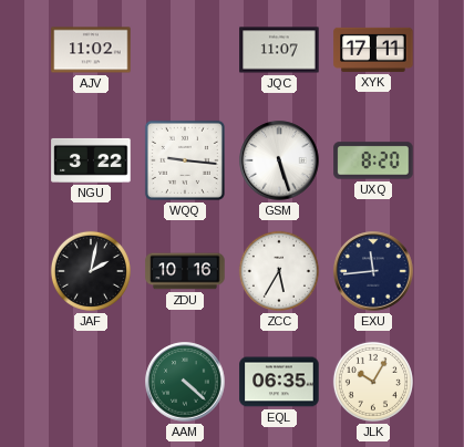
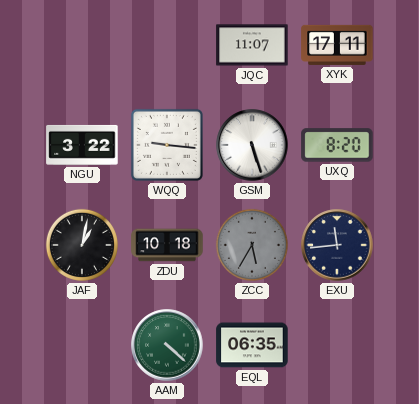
AJV: 11:02 -> none (91, 50)
JAF: 2:02 -> 1:02 (82, 245)
ZDU: 10:16 -> 10:18 (167, 245)
ZCC dial: white -> grey (252, 245)
JLK: 10:05 -> none (373, 382)
